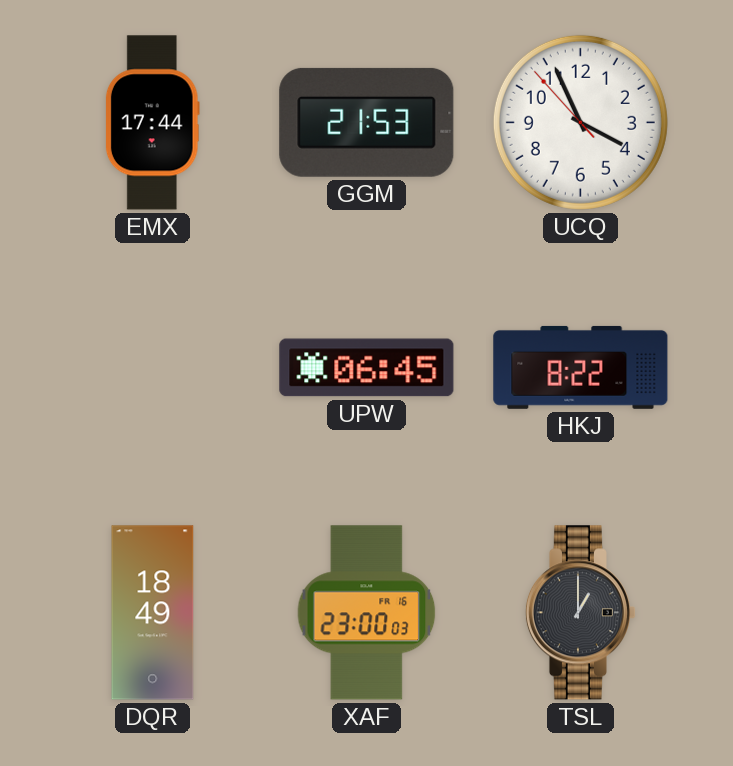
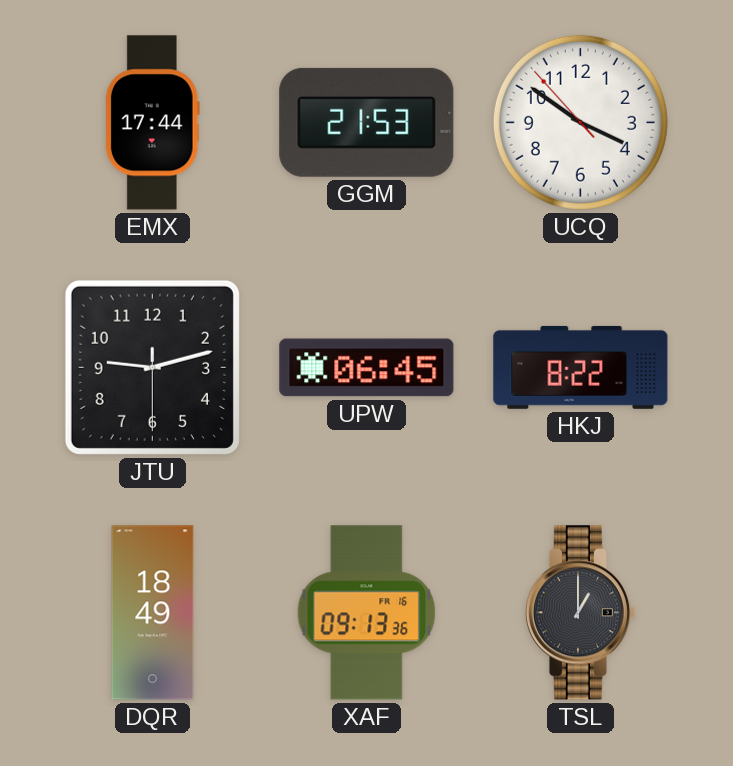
UCQ: 3:55 -> 3:50 (580, 122)
JTU: none -> 9:12 (152, 367)
XAF: 23:00 -> 09:13 (367, 613)
